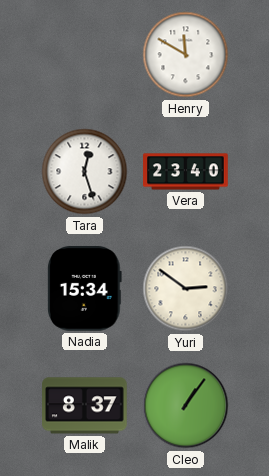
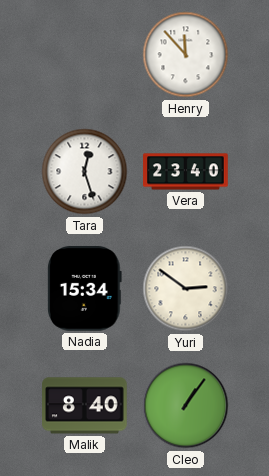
Henry: 11:50 -> 11:53 (186, 55)
Malik: 8:37 -> 8:40 (85, 406)
